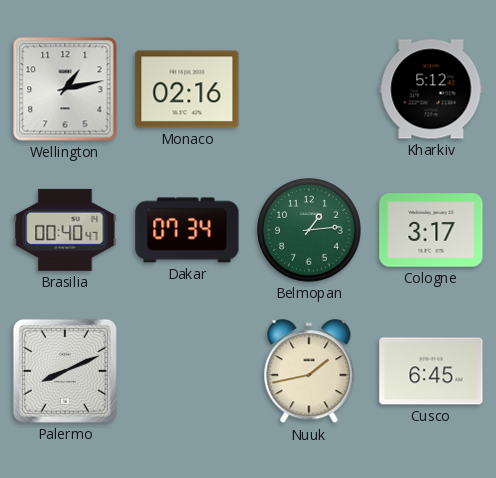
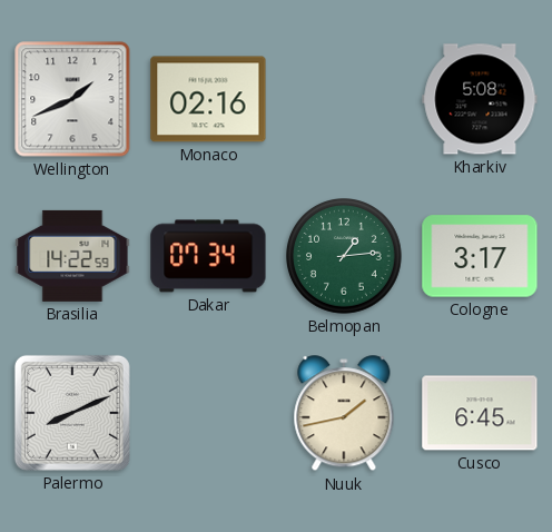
Wellington: 1:13 -> 1:41 (72, 99)
Kharkiv: 5:12 -> 5:08 (480, 99)
Brasilia: 00:40 -> 14:22 (72, 256)
